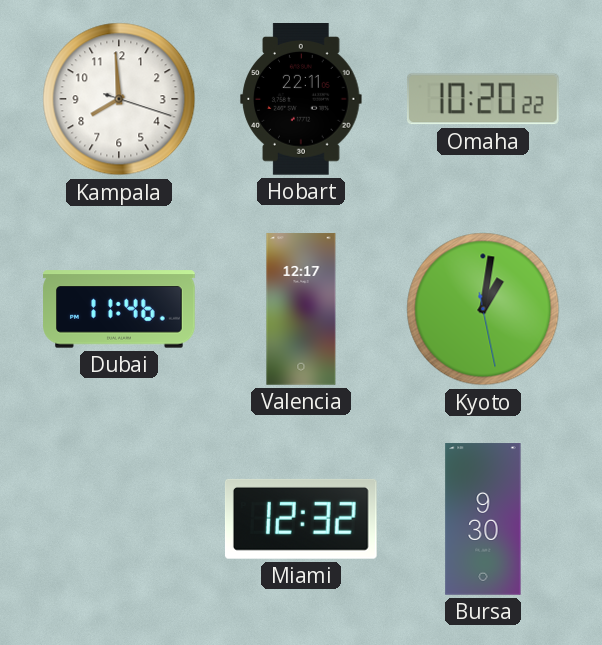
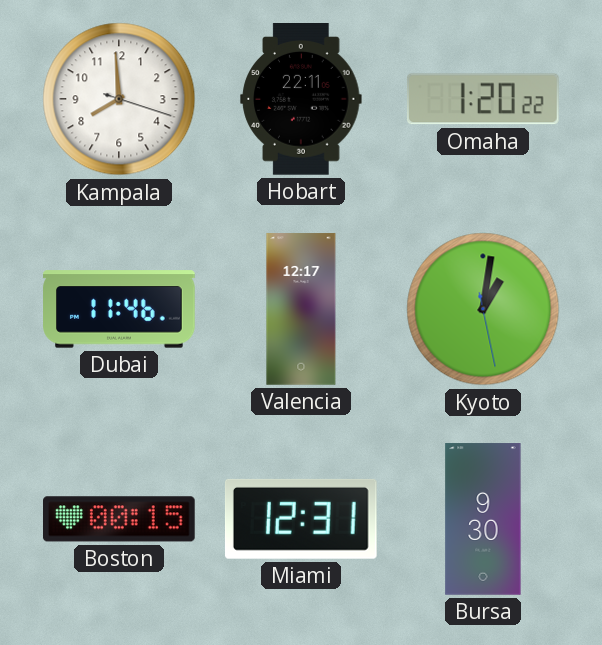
Omaha: 10:20 -> 1:20 (483, 99)
Boston: none -> 00:15 (120, 519)
Miami: 12:32 -> 12:31 (301, 519)
